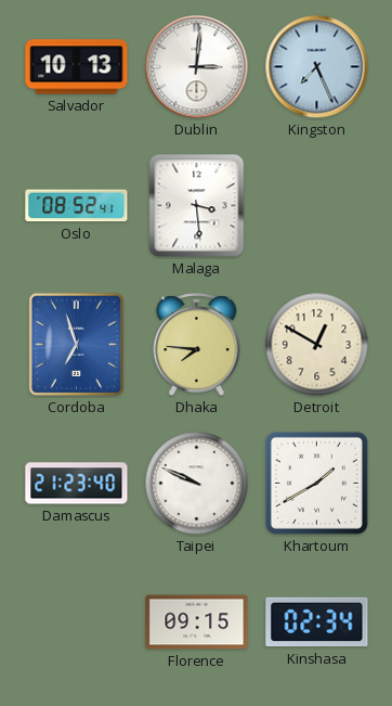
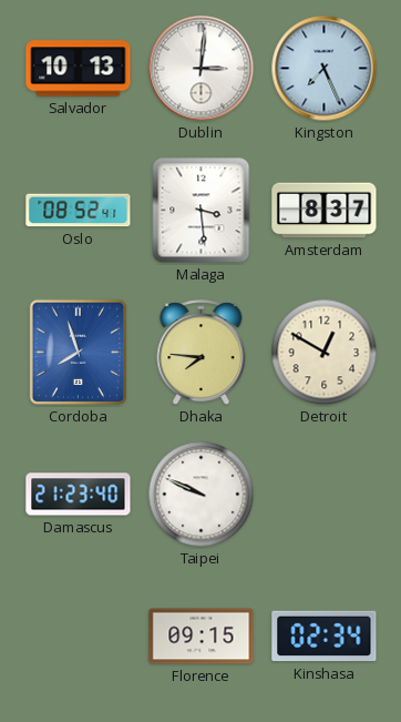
Amsterdam: none -> 8:37 (325, 211)
Cordoba: 6:57 -> 7:57 (79, 353)
Khartoum: 1:40 -> none (316, 483)
